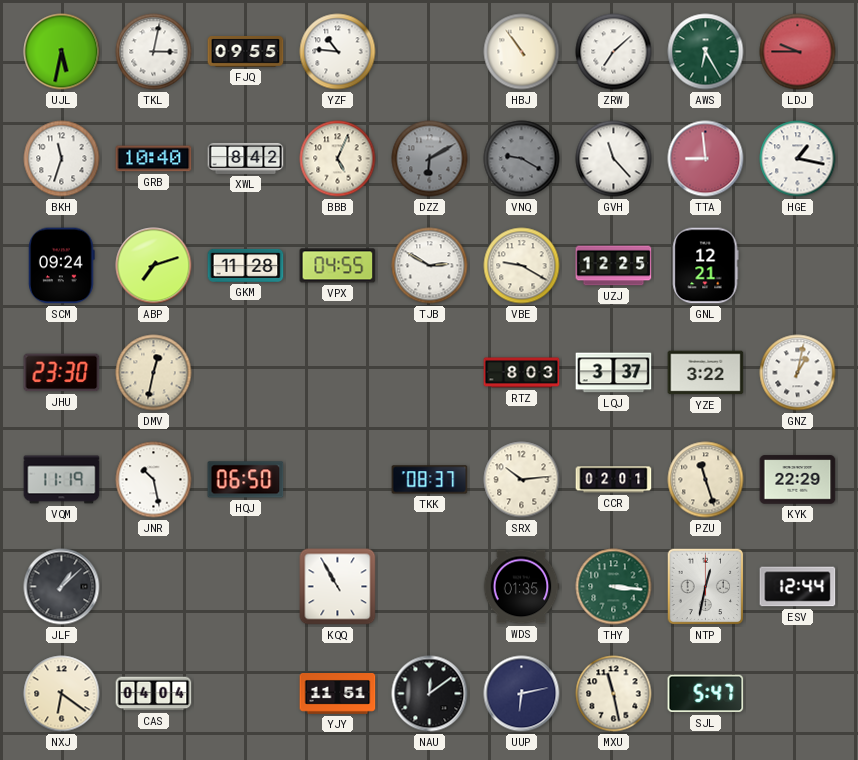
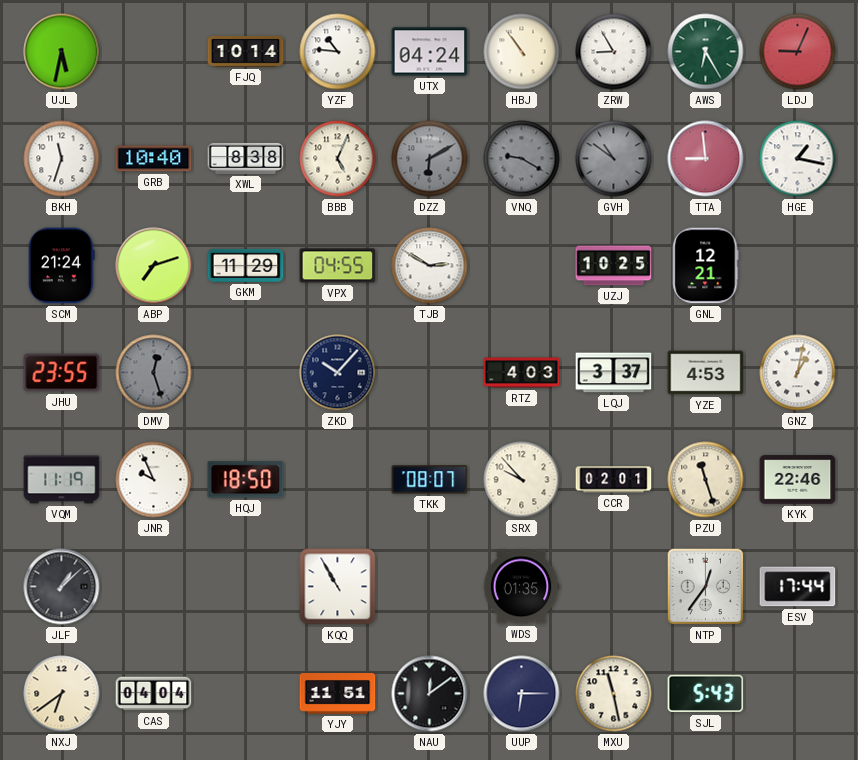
TKL: 3:02 -> none (154, 52)
FJQ: 09:55 -> 10:14 (246, 52)
UTX: none -> 04:24 (430, 52)
ZRW: 7:08 -> 8:55 (614, 52)
LDJ: 9:45 -> 9:04 (798, 52)
XWL: 8:42 -> 8:38 (246, 158)
GVH: 11:23 -> 10:51 (614, 159)
GVH dial: white -> grey (614, 159)
SCM: 09:24 -> 21:24 (62, 266)
GKM: 11:28 -> 11:29 (246, 265)
VBE: 9:20 -> none (522, 266)
UZJ: 12:25 -> 10:25 (614, 266)
JHU: 23:30 -> 23:55 (62, 373)
DMV: 12:32 -> 12:27 (154, 373)
DMV dial: cream -> grey (154, 373)
ZKD: none -> 10:07 (338, 373)
RTZ: 8:03 -> 4:03 (522, 373)
YZE: 3:22 -> 4:53 (706, 373)
JNR: 10:28 -> 9:56 (154, 480)
HQJ: 06:50 -> 18:50 (246, 480)
TKK: 08:37 -> 08:07 (430, 480)
SRX: 10:14 -> 9:53 (522, 480)
KYK: 22:29 -> 22:46 (798, 480)
THY: 3:16 -> none (614, 587)
NTP: 12:32 -> 12:36 (706, 587)
ESV: 12:44 -> 17:44 (798, 587)
NXJ: 6:21 -> 6:39 (62, 694)
UUP: 6:13 -> 6:15 (522, 694)
SJL: 5:47 -> 5:43 (706, 694)
